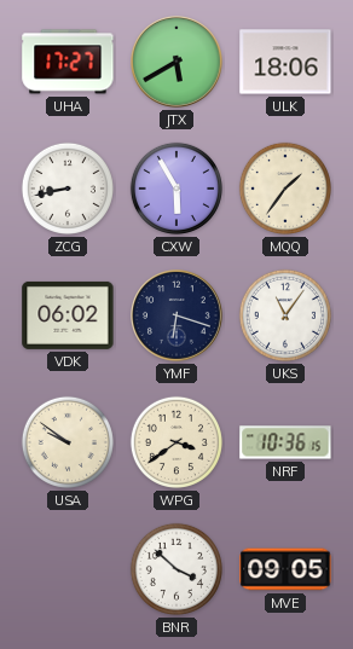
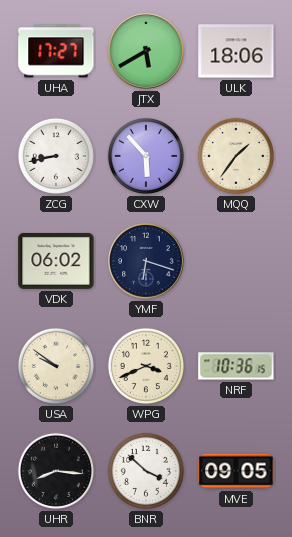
CXW: 5:55 -> 5:53 (146, 156)
UKS: 11:06 -> none (285, 315)
WPG: 3:39 -> 3:41 (146, 366)
UHR: none -> 8:16 (56, 471)
